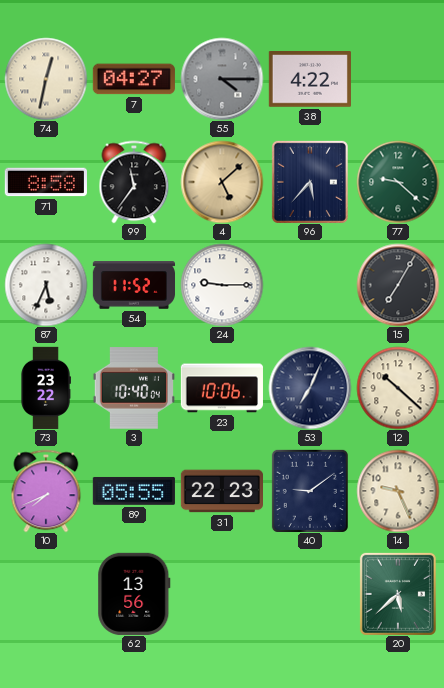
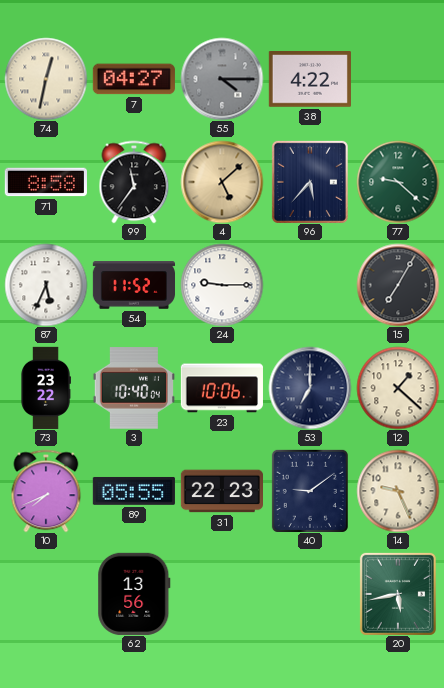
53: 7:04 -> 7:00 (310, 388)
12: 10:22 -> 1:22 (398, 388)
20: 5:38 -> 5:43 (398, 594)
